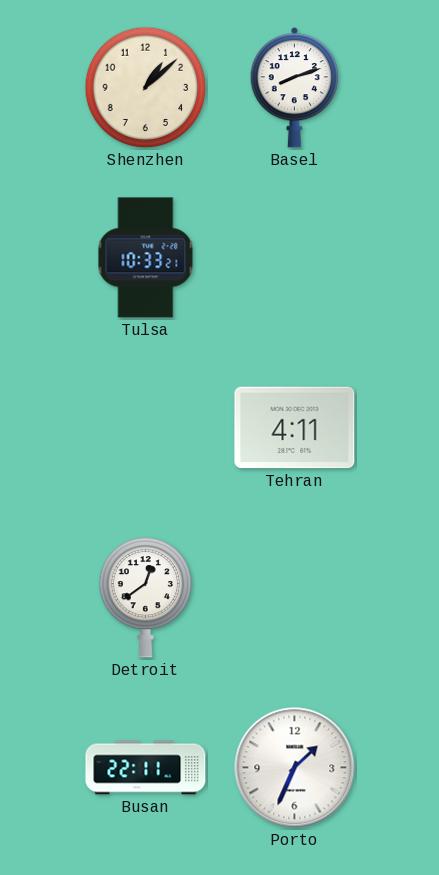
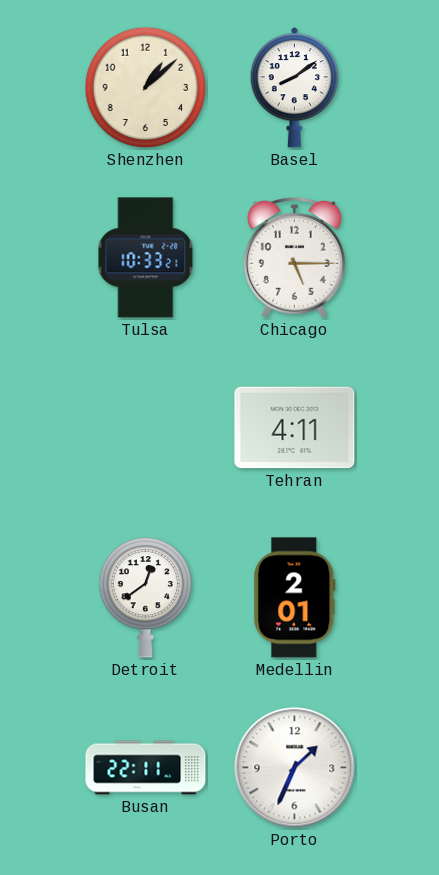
Basel: 8:12 -> 8:09 (295, 88)
Chicago: none -> 5:15 (294, 257)
Medellin: none -> 2:01 (295, 598)
